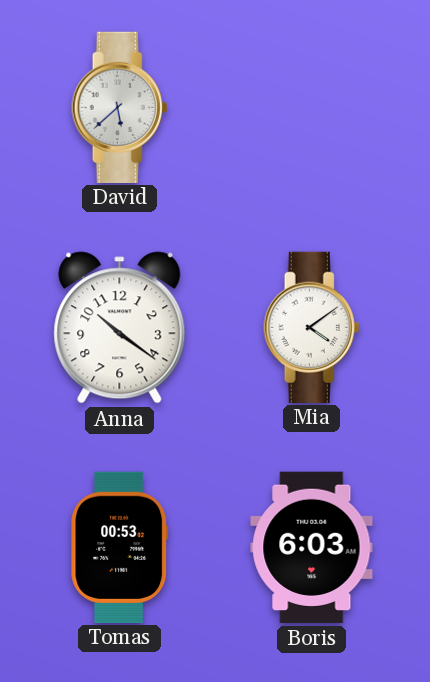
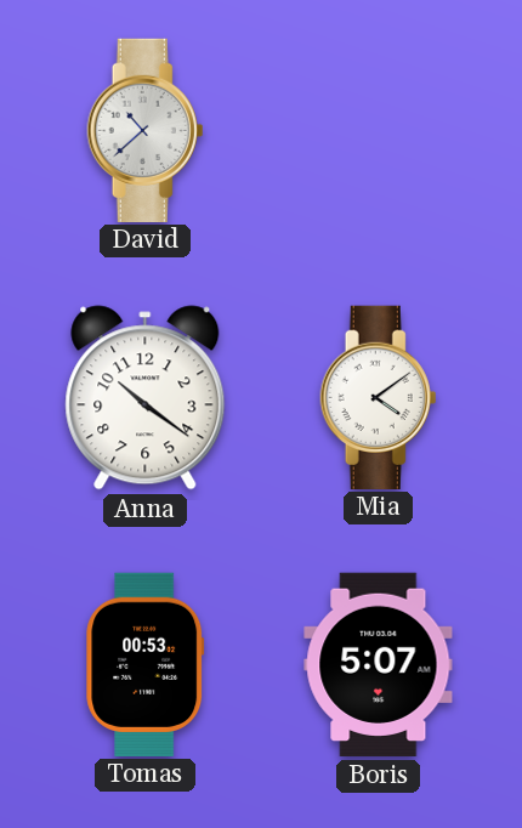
David: 5:38 -> 10:38 (146, 130)
Boris: 6:03 -> 5:07 (379, 664)
